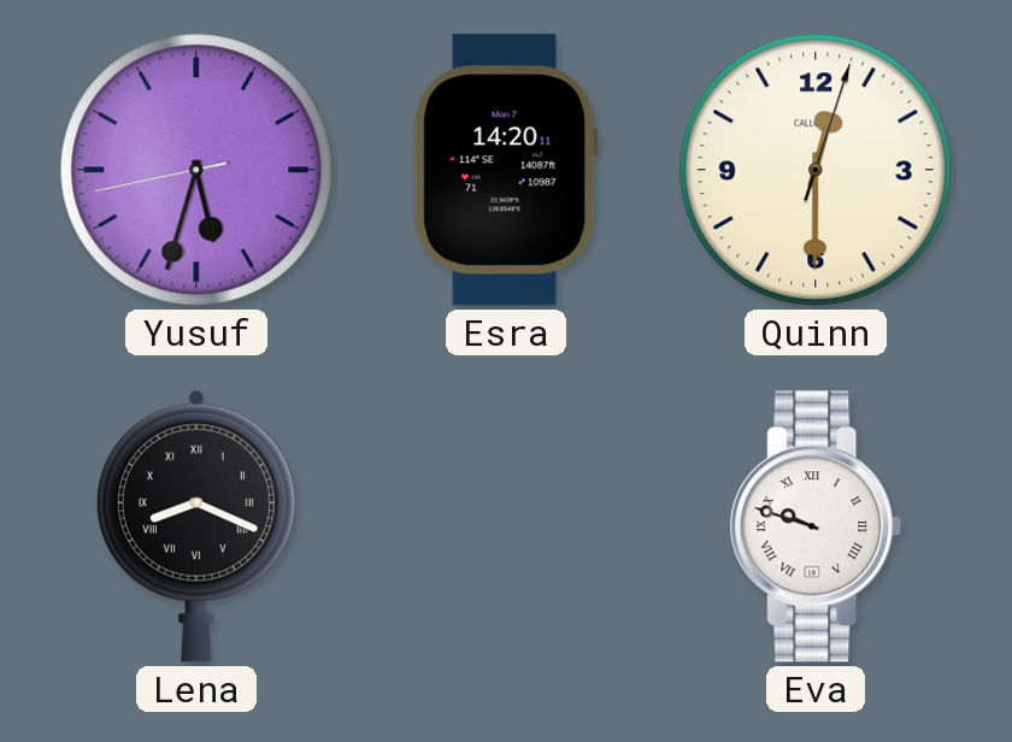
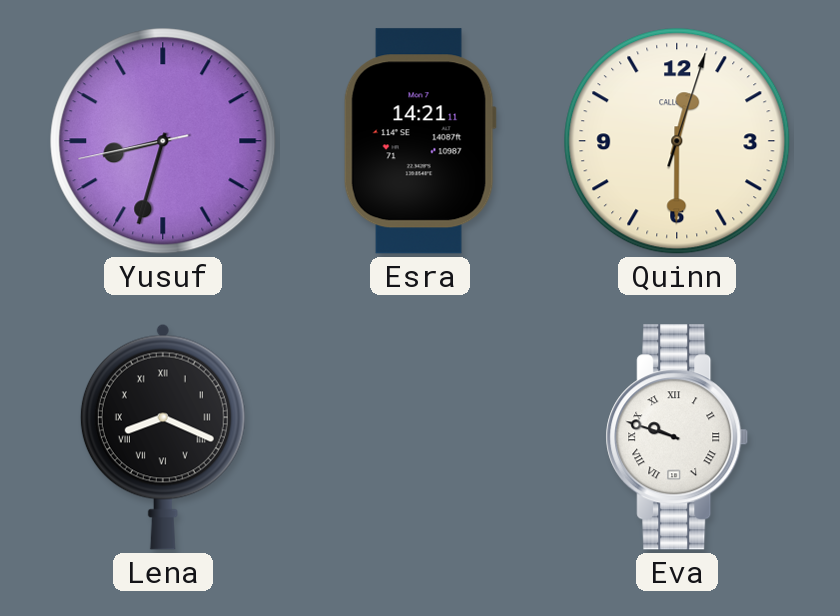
Yusuf: 5:32 -> 8:32 (163, 141)
Esra: 14:20 -> 14:21 (420, 141)
